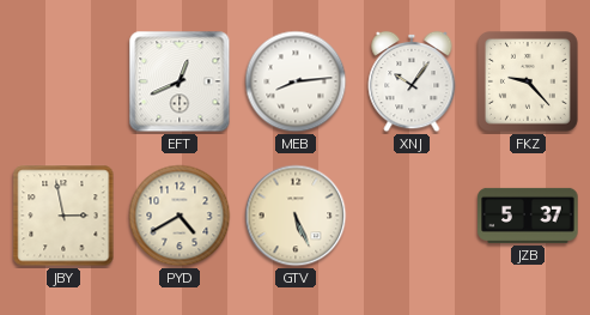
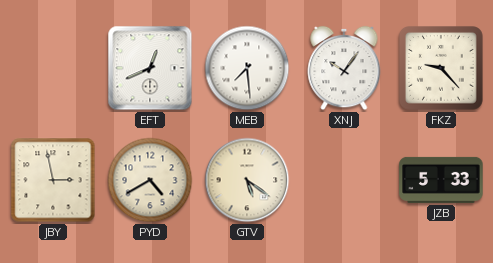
MEB: 8:14 -> 7:29 (247, 68)
GTV: 5:26 -> 5:21 (247, 180)
JZB: 5:37 -> 5:33 (441, 180)
